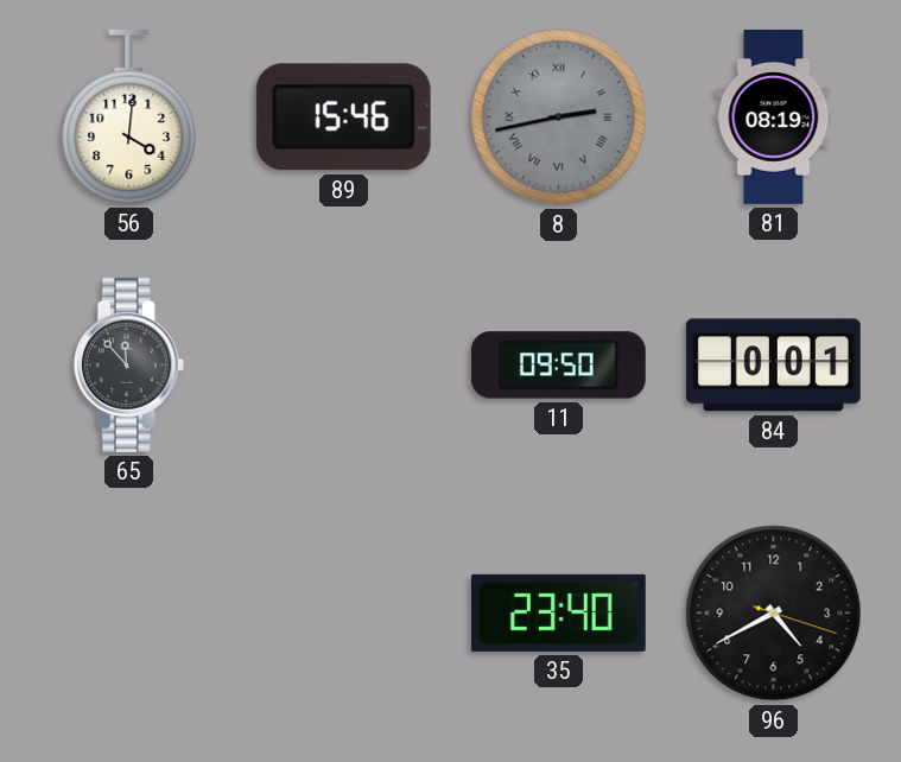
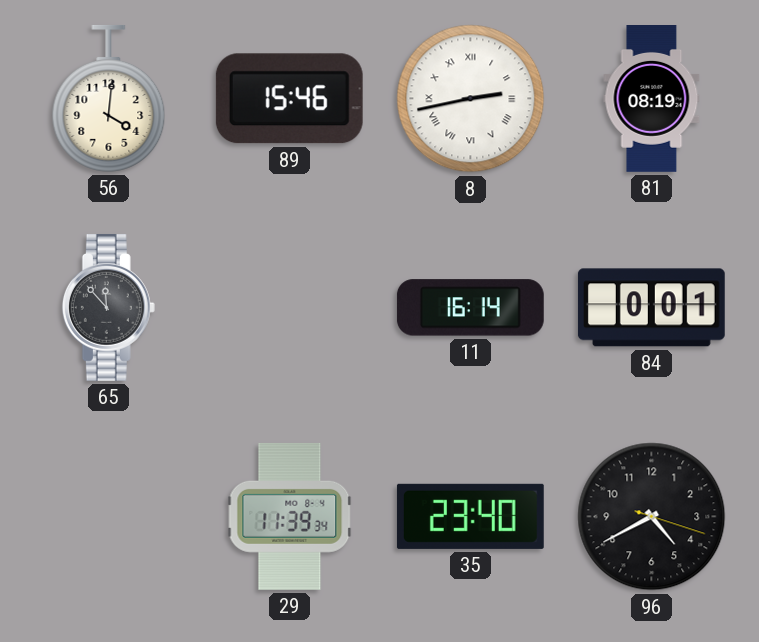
8 dial: grey -> white (471, 99)
11: 09:50 -> 16:14 (470, 308)
29: none -> 11:39 (290, 516)
